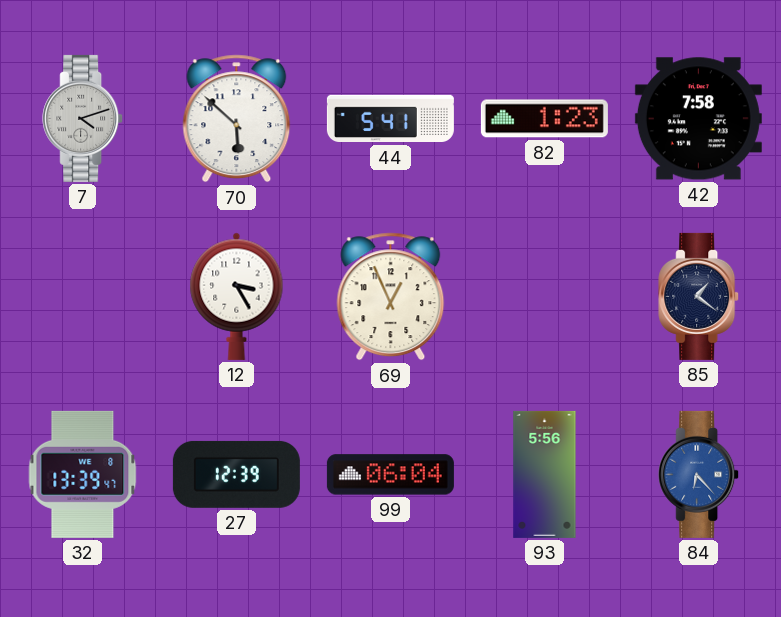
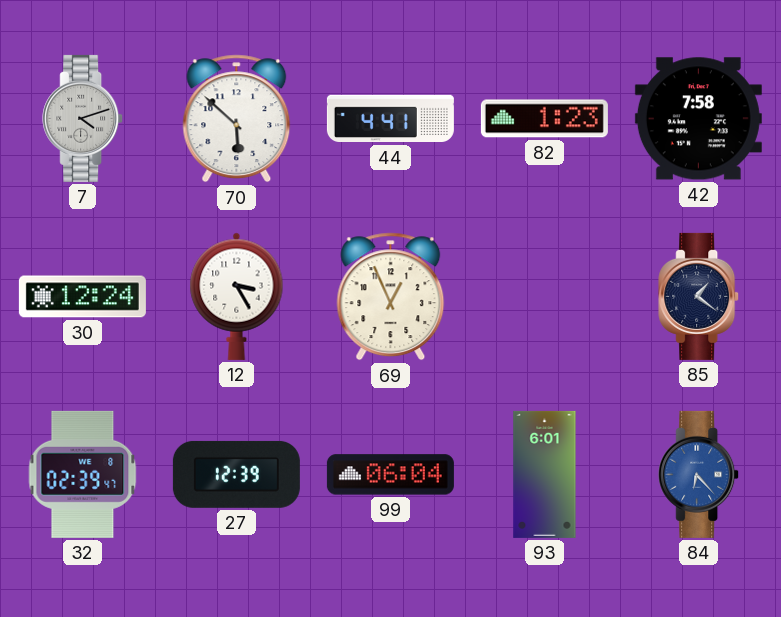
44: 5:41 -> 4:41 (390, 119)
30: none -> 12:24 (82, 297)
32: 13:39 -> 02:39 (83, 474)
93: 5:56 -> 6:01 (545, 474)
